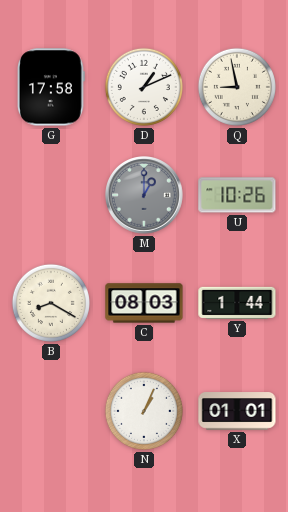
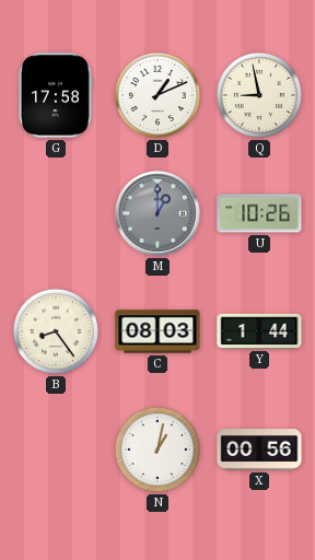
B: 8:20 -> 8:24 (56, 331)
N: 1:04 -> 1:02 (157, 450)
X: 01:01 -> 00:56 (259, 450)
